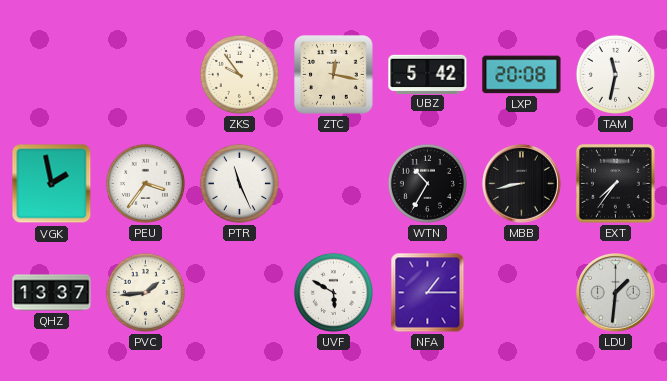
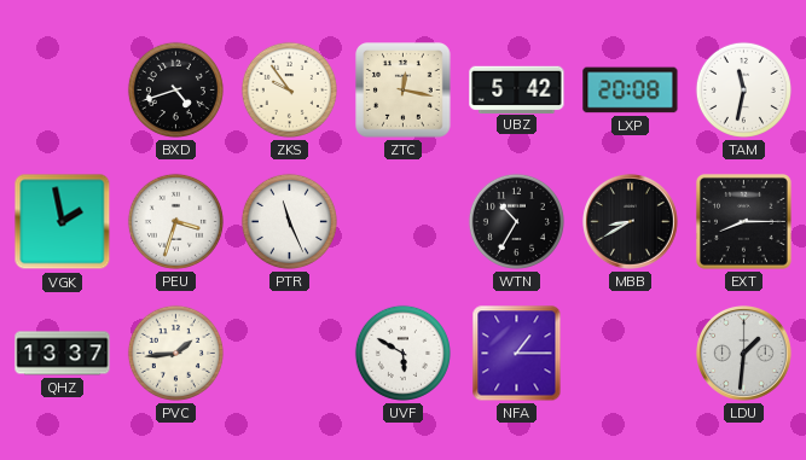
BXD: none -> 4:42 (175, 89)
PEU: 3:36 -> 3:33 (175, 221)
MBB: 8:43 -> 8:40 (631, 222)
EXT: 7:36 -> 8:15 (743, 221)
